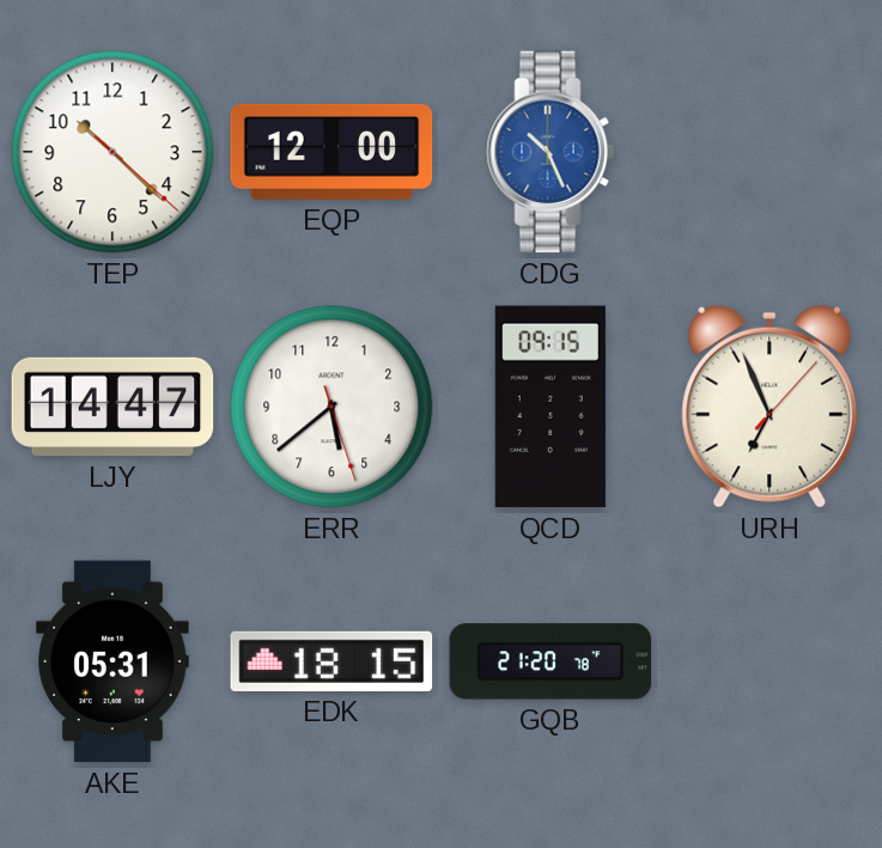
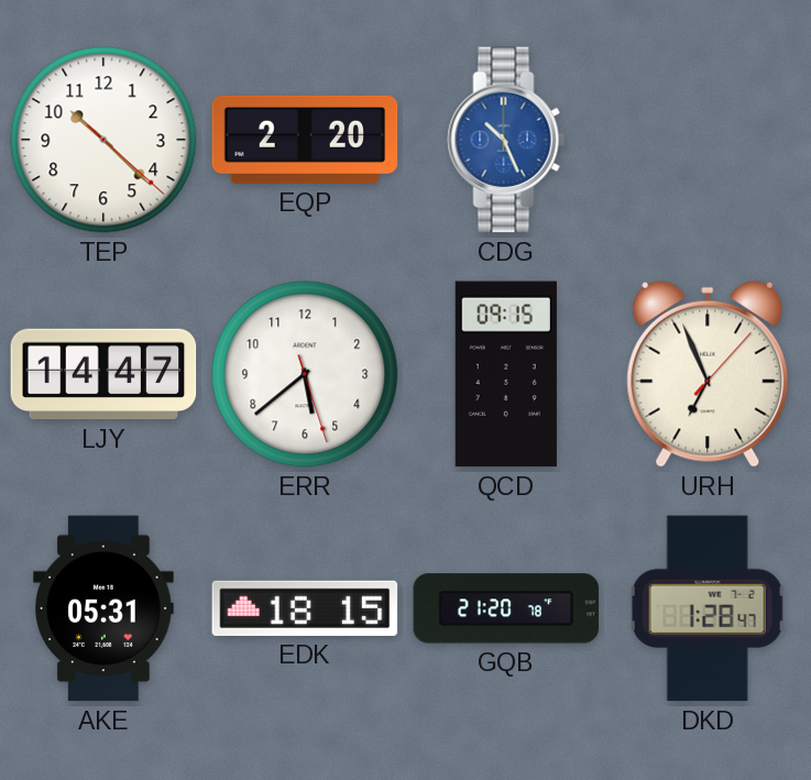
EQP: 12:00 -> 2:20 (305, 140)
DKD: none -> 1:28 (708, 608)
